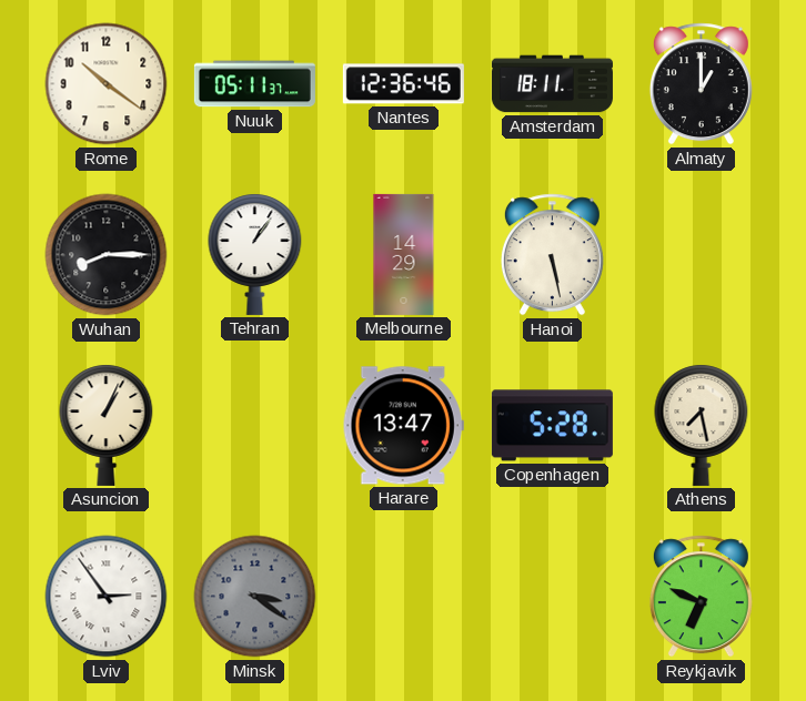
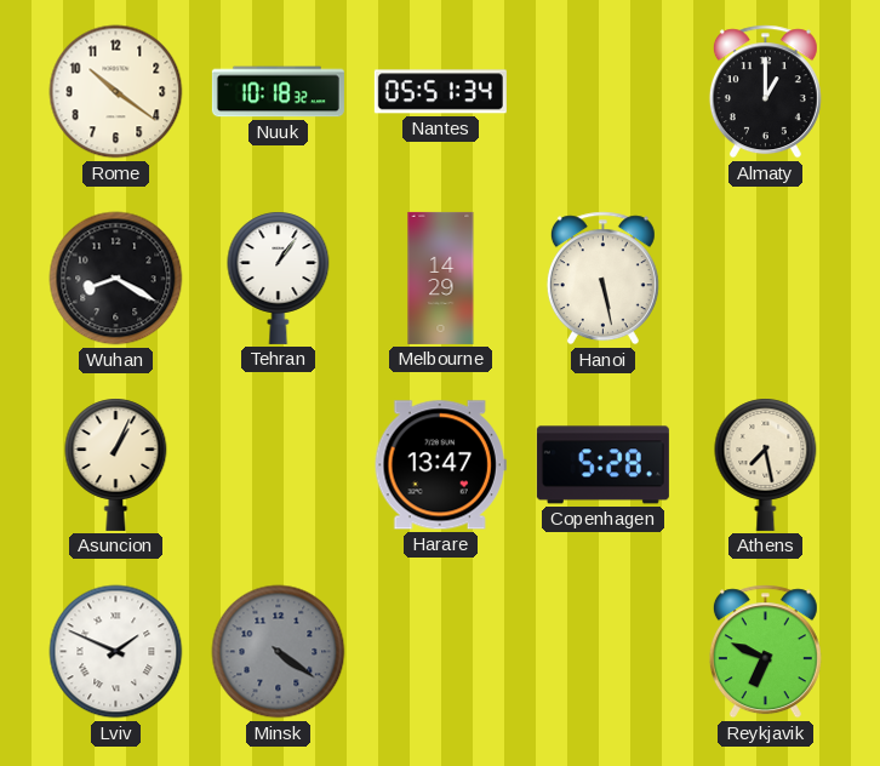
Nuuk: 05:11 -> 10:18 (278, 92)
Nantes: 12:36 -> 05:51 (440, 92)
Amsterdam: 18:11 -> none (552, 84)
Wuhan: 8:15 -> 8:20 (116, 279)
Lviv: 2:54 -> 1:49 (116, 652)
Minsk: 3:21 -> 4:21 (279, 652)
